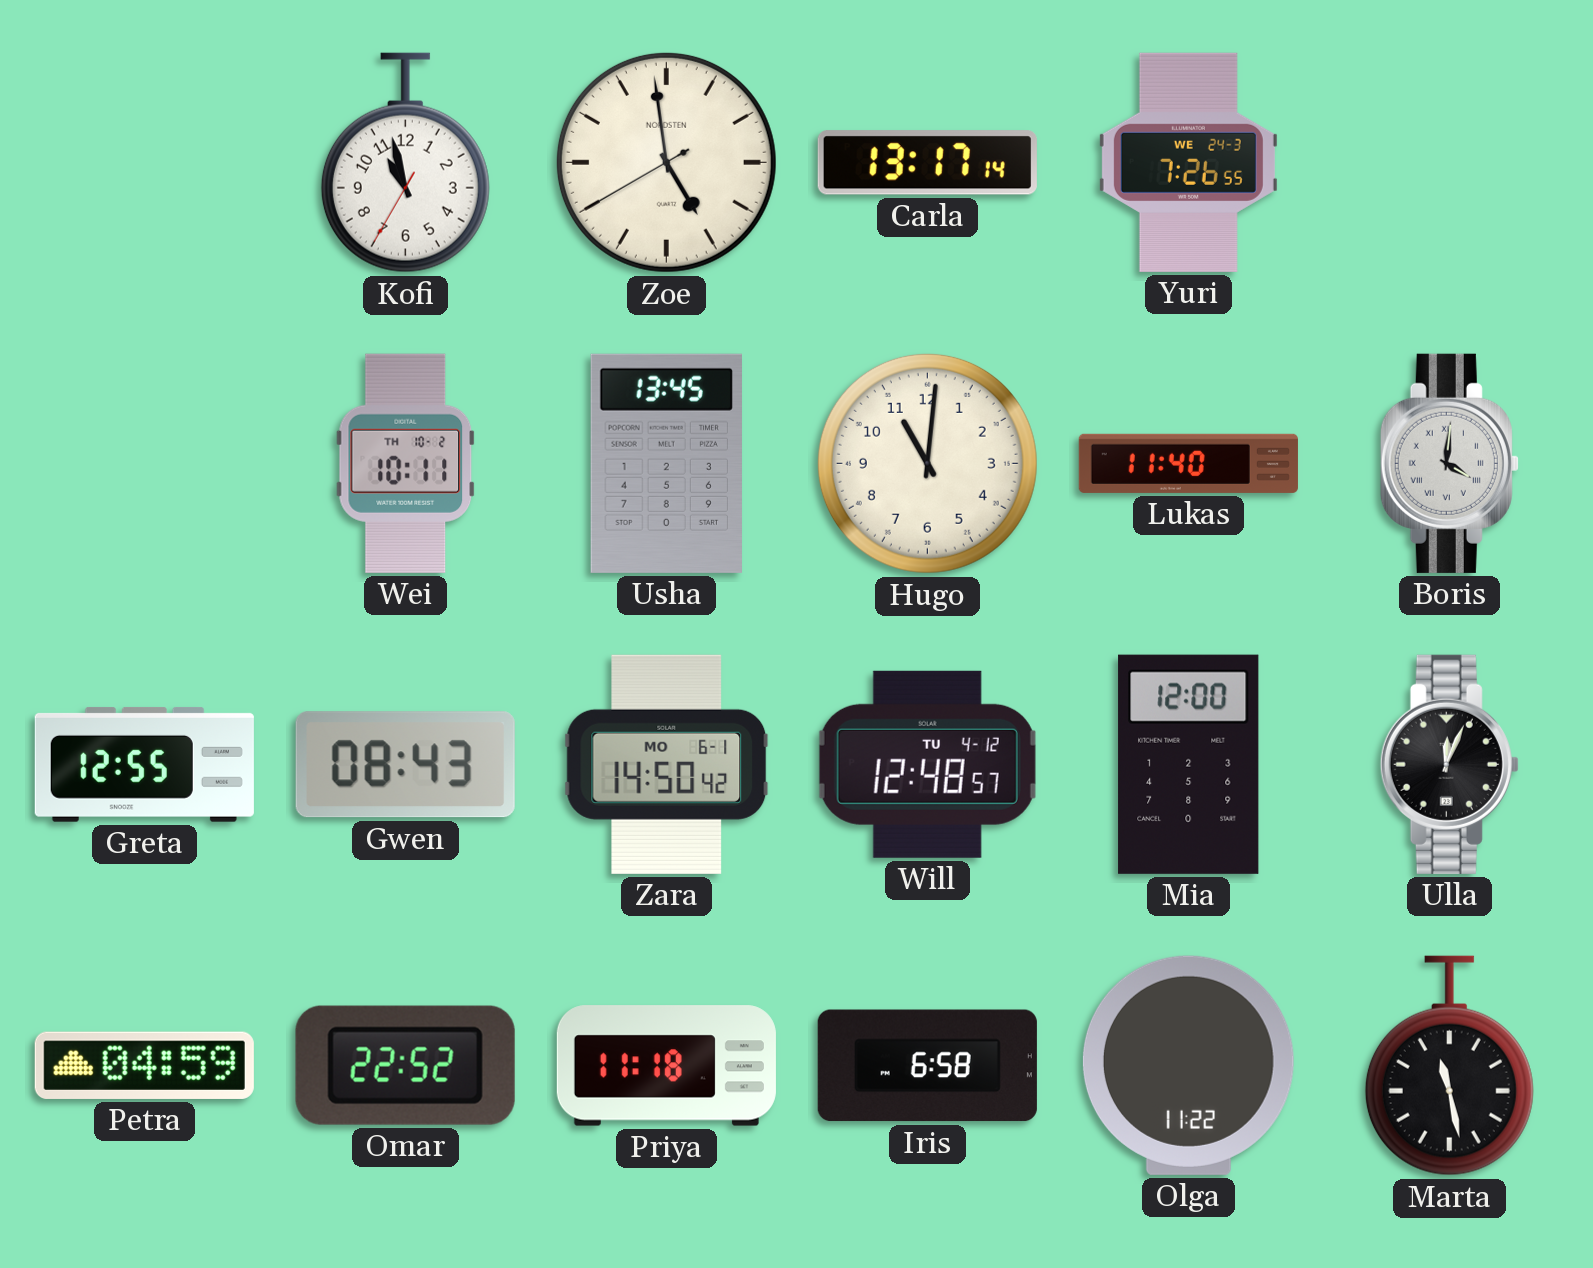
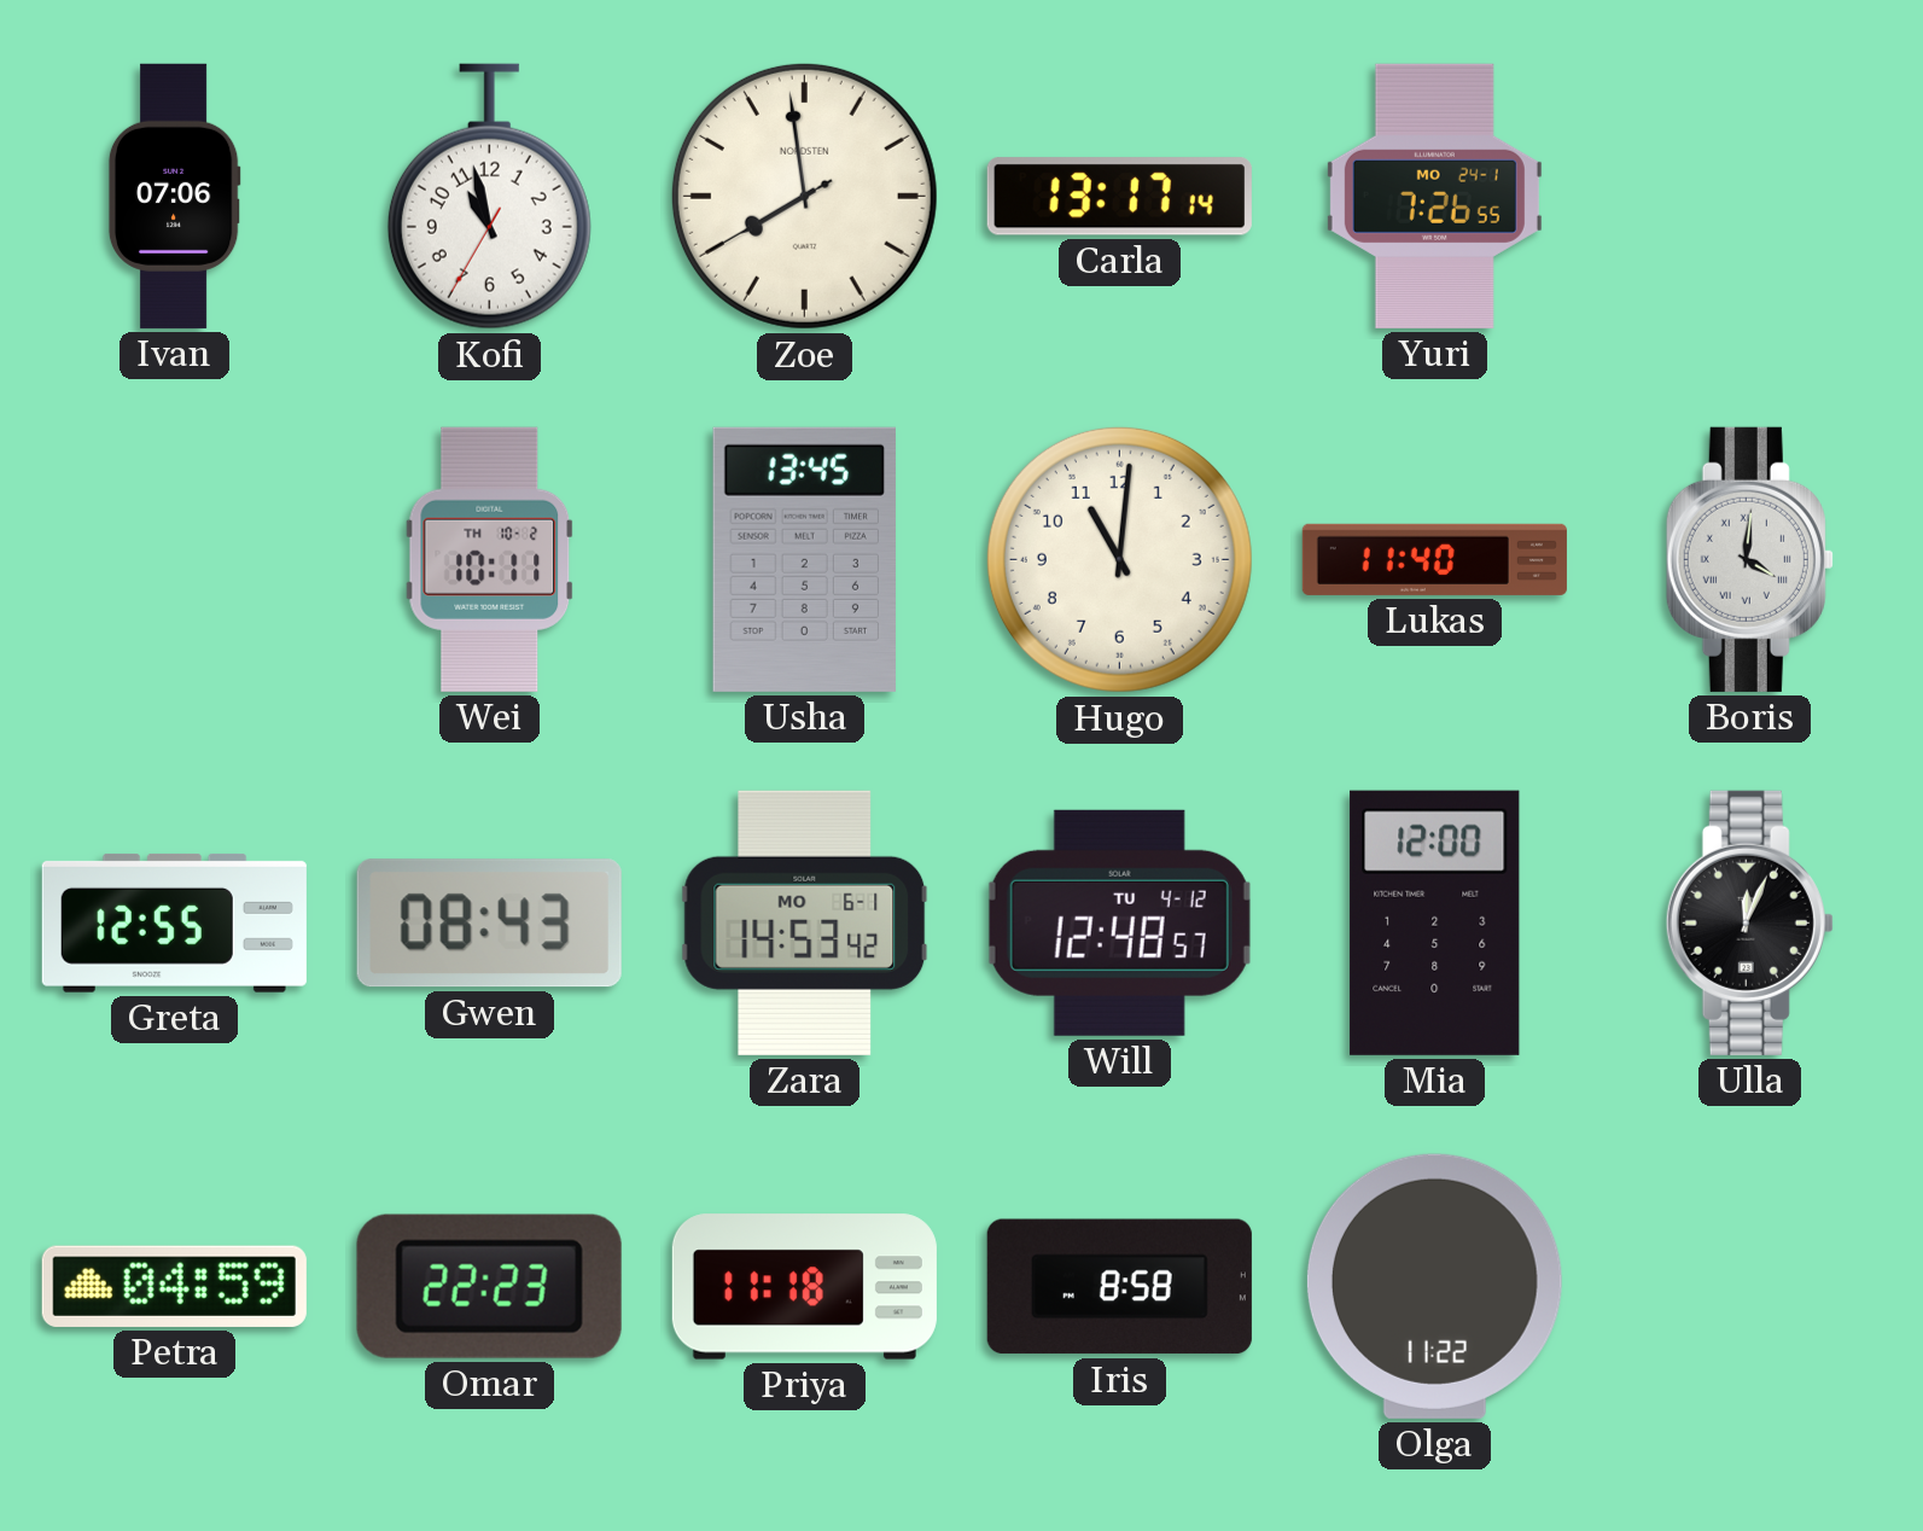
Ivan: none -> 07:06 (174, 196)
Zoe: 4:58 -> 7:58 (804, 196)
Yuri date: WE 24-3 -> MO 24-1 (1434, 196)
Zara: 14:50 -> 14:53 (805, 922)
Omar: 22:52 -> 22:23 (489, 1286)
Iris: 6:58 -> 8:58 (1119, 1287)
Marta: 11:28 -> none (1449, 1066)
